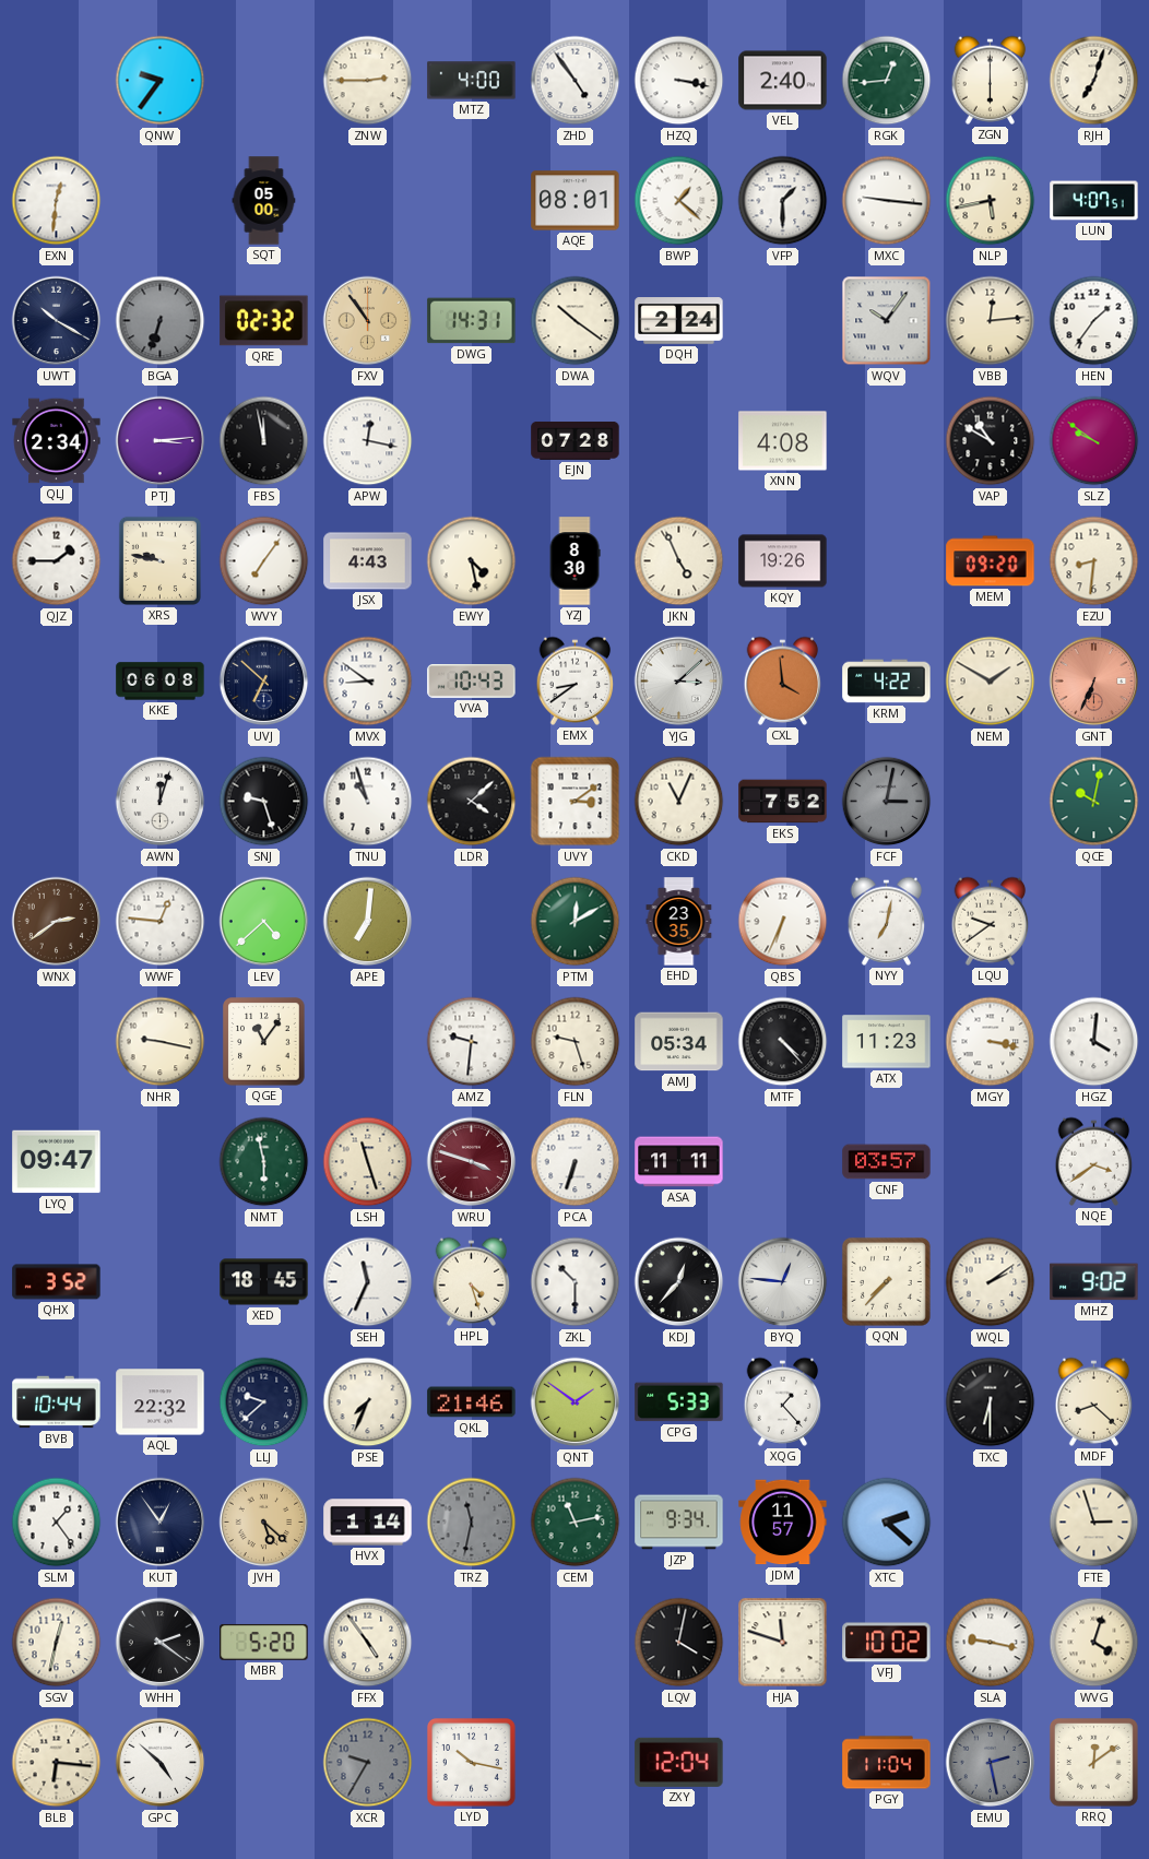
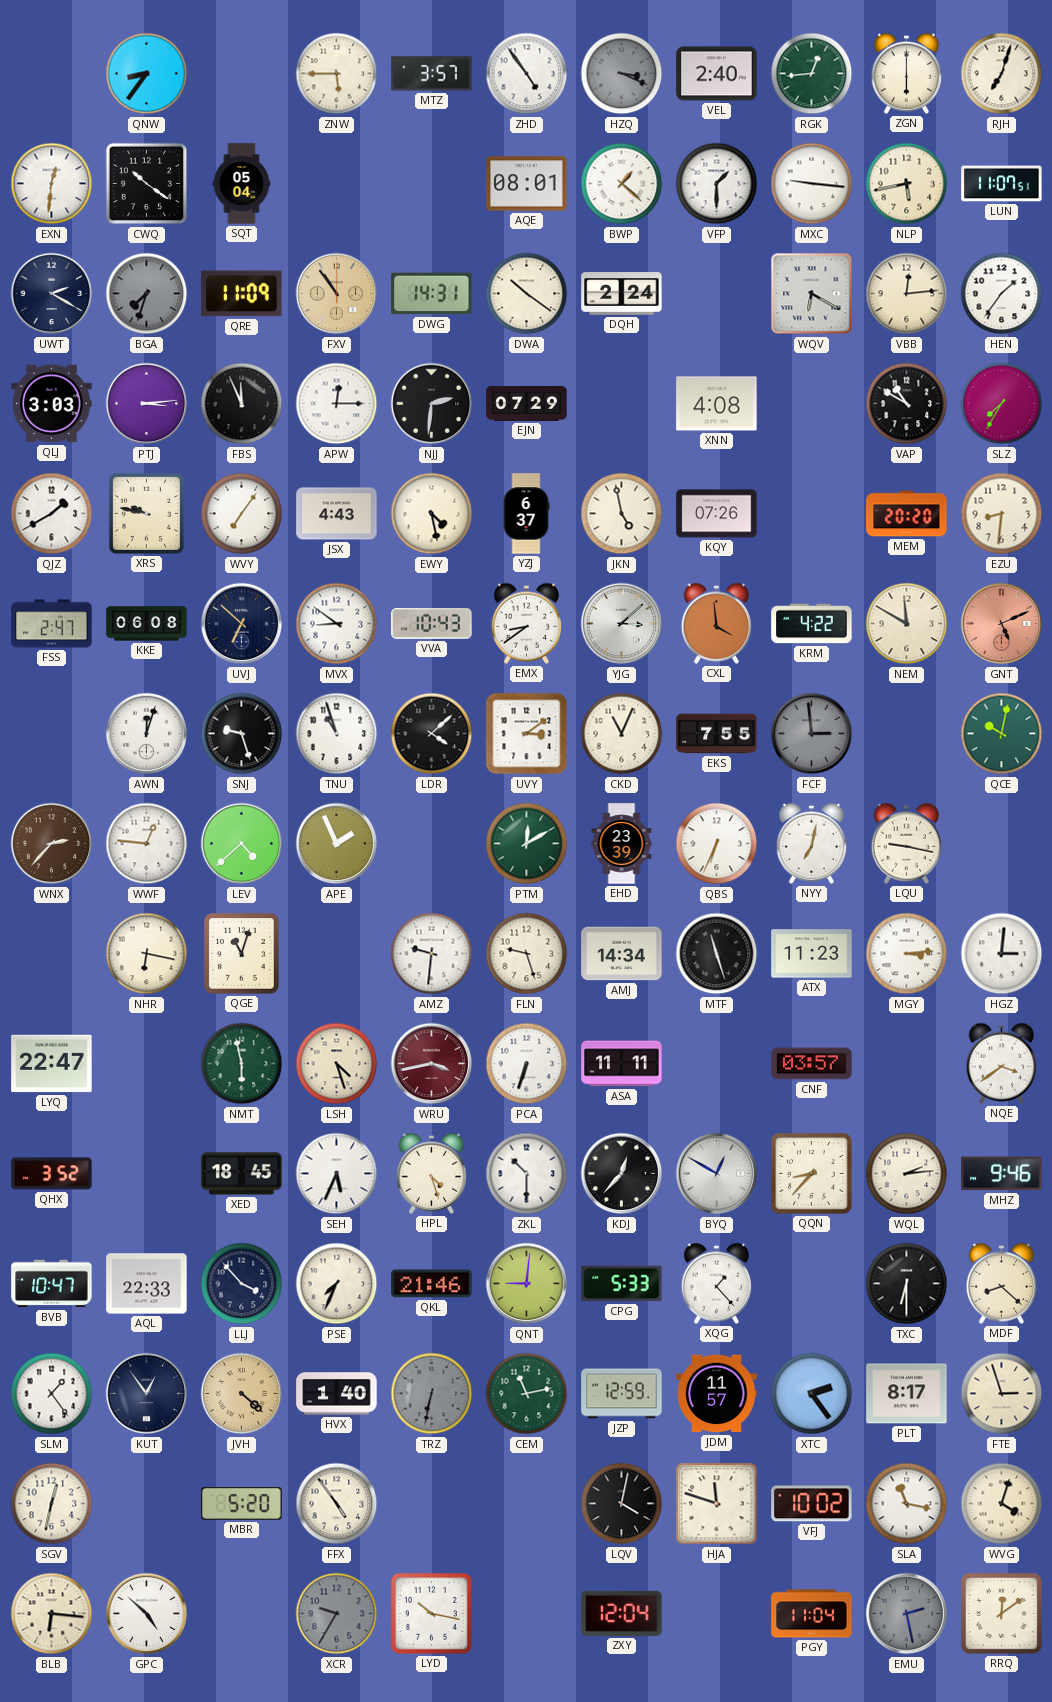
QNW: 9:36 -> 8:36 (147, 74)
ZNW: 2:45 -> 5:45 (337, 74)
MTZ: 4:00 -> 3:57 (432, 74)
HZQ: 3:17 -> 3:19 (622, 74)
HZQ dial: white -> grey (622, 74)
CWQ: none -> 10:21 (147, 184)
SQT: 05:00 -> 05:04 (242, 184)
LUN: 4:07 -> 11:07 (1002, 184)
UWT: 10:20 -> 2:20 (52, 294)
BGA: 6:33 -> 7:33 (147, 294)
QRE: 02:32 -> 11:09 (242, 294)
WQV: 10:06 -> 6:20 (812, 294)
QLJ: 2:34 -> 3:03 (52, 404)
FBS: 11:58 -> 11:56 (242, 404)
APW: 12:17 -> 12:15 (337, 404)
NJJ: none -> 2:31 (432, 404)
EJN: 07:28 -> 07:29 (527, 403)
SLZ: 9:51 -> 7:35 (1002, 404)
QJZ: 1:45 -> 1:40 (52, 514)
YZJ: 8:30 -> 6:37 (526, 514)
JKN: 4:56 -> 4:58 (622, 514)
KQY: 19:26 -> 07:26 (717, 514)
MEM: 09:20 -> 20:20 (907, 514)
FSS: none -> 2:47 (52, 624)
NEM: 1:50 -> 11:50 (907, 624)
GNT: 6:34 -> 5:11 (1002, 624)
EKS: 7:52 -> 7:55 (717, 734)
FCF: 3:02 -> 2:59 (812, 734)
WNX: 2:39 -> 2:37 (52, 844)
APE: 7:01 -> 1:56 (337, 844)
EHD: 23:35 -> 23:39 (622, 844)
LQU: 9:39 -> 9:17 (907, 843)
NHR: 9:17 -> 6:17 (147, 954)
QGE: 11:06 -> 11:03 (242, 954)
AMJ: 05:34 -> 14:34 (622, 954)
MTF: 4:23 -> 11:27 (717, 954)
MGY: 3:17 -> 3:14 (907, 954)
HGZ: 4:01 -> 3:01 (1002, 954)
LYQ: 09:47 -> 22:47 (52, 1064)
LSH: 11:27 -> 4:27 (337, 1064)
WRU: 3:48 -> 3:43 (432, 1064)
SEH: 11:34 -> 5:34 (337, 1174)
BYQ: 12:46 -> 12:50 (717, 1174)
QQN: 7:37 -> 8:37 (811, 1173)
WQL: 2:09 -> 2:14 (907, 1174)
MHZ: 9:02 -> 9:46 (1002, 1174)
BVB: 10:44 -> 10:47 (52, 1284)
AQL: 22:32 -> 22:33 (147, 1284)
LLJ: 9:38 -> 3:53 (242, 1284)
QNT: 1:51 -> 9:01 (527, 1284)
JVH: 5:22 -> 4:22 (242, 1394)
HVX: 1:14 -> 1:40 (337, 1394)
TRZ: 11:32 -> 6:32 (432, 1394)
JZP: 9:34 -> 12:59 (622, 1394)
XTC: 2:22 -> 2:24 (812, 1394)
PLT: none -> 8:17 (907, 1394)
WHH: 2:21 -> none (161, 1643)
SLA: 9:17 -> 11:17 (907, 1504)
